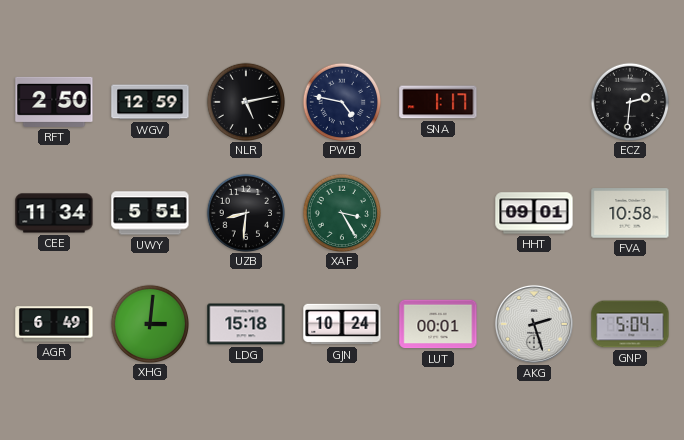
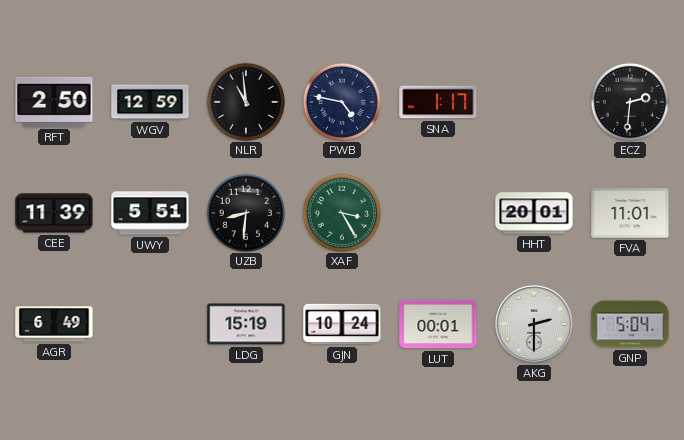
NLR: 5:13 -> 10:59 (245, 101)
CEE: 11:34 -> 11:39 (54, 213)
HHT: 09:01 -> 20:01 (534, 213)
FVA: 10:58 -> 11:01 (630, 213)
XHG: 3:01 -> none (149, 323)
LDG: 15:18 -> 15:19 (246, 324)
AKG: 2:27 -> 2:30 (534, 324)
